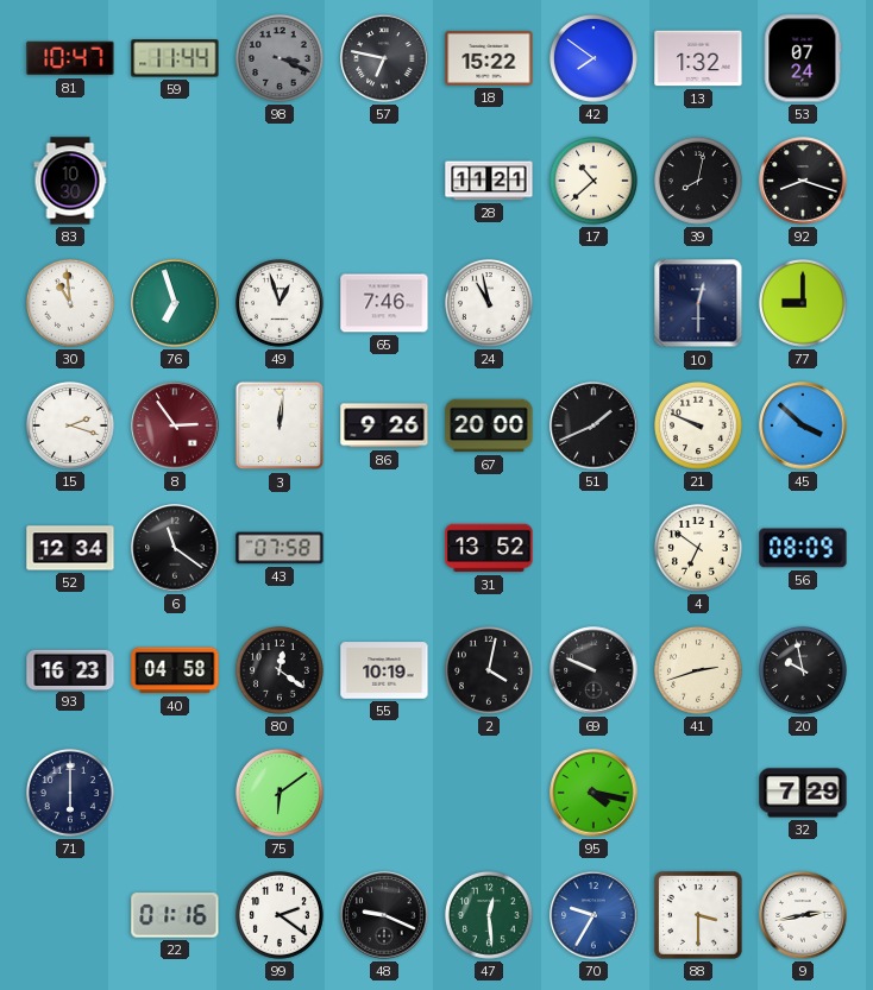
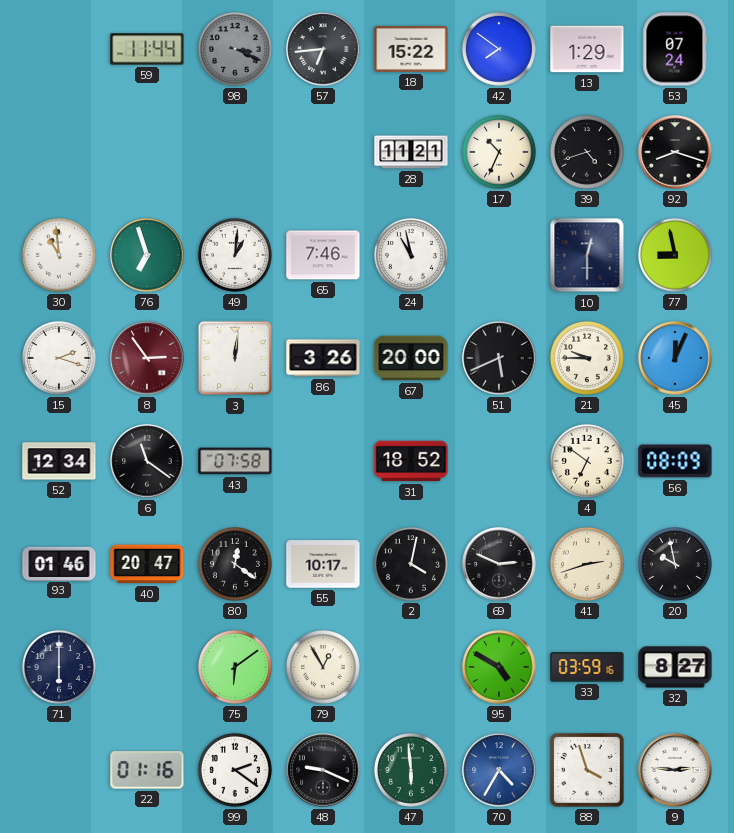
81: 10:47 -> none (70, 58)
57: 6:47 -> 6:44 (323, 49)
13: 1:32 -> 1:29 (587, 49)
83: 10:30 -> none (70, 181)
17: 10:38 -> 10:34 (499, 152)
39: 8:02 -> 4:42 (587, 152)
49: 12:57 -> 1:01 (235, 255)
77: 9:00 -> 8:58 (675, 255)
86: 9:26 -> 3:26 (323, 358)
51: 1:41 -> 5:41 (499, 358)
21: 9:49 -> 9:45 (587, 358)
45: 3:52 -> 12:04 (675, 358)
31: 13:52 -> 18:52 (411, 461)
93: 16:23 -> 01:46 (59, 563)
40: 04:58 -> 20:47 (147, 564)
55: 10:19 -> 10:17 (323, 564)
69: 9:49 -> 2:49 (499, 564)
79: none -> 12:55 (323, 667)
95: 4:17 -> 4:50 (499, 667)
33: none -> 03:59 (587, 667)
32: 7:29 -> 8:27 (675, 667)
47: 12:29 -> 5:59 (411, 770)
70: 9:35 -> 4:35 (499, 770)
88: 3:30 -> 3:57 (588, 771)
9: 2:43 -> 2:46 (675, 770)
